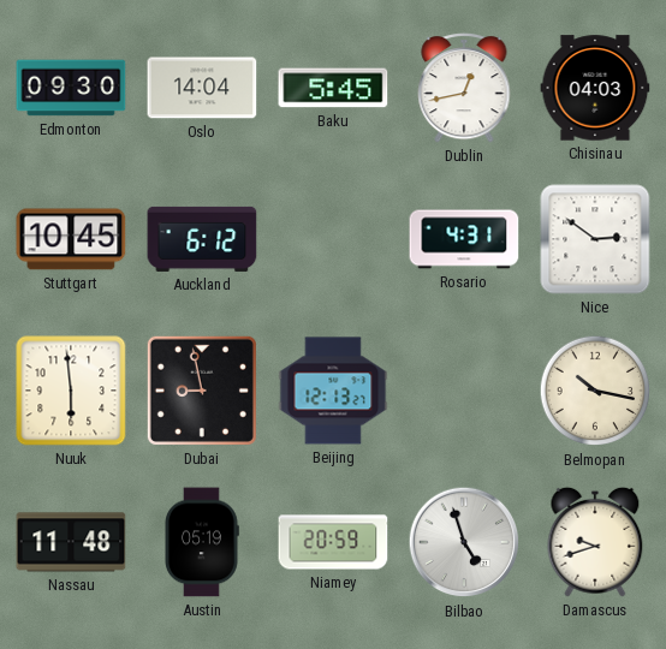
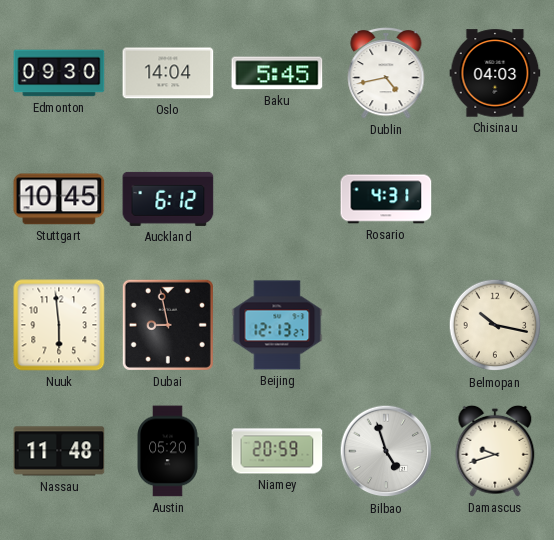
Dublin: 12:43 -> 4:43 (386, 73)
Nice: 2:51 -> none (595, 239)
Austin: 05:19 -> 05:20 (168, 451)
